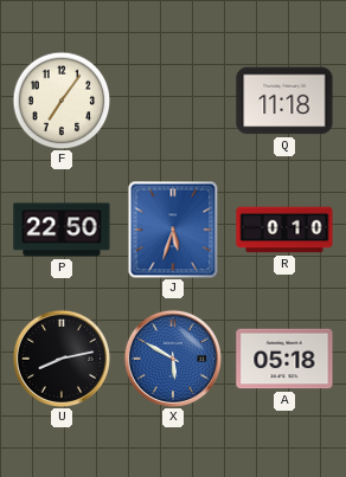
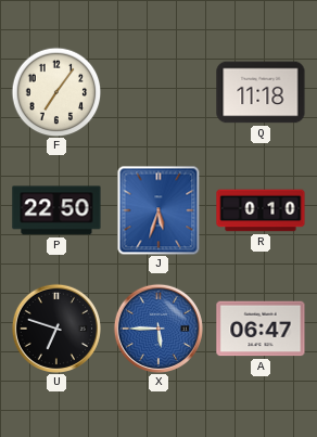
U: 8:13 -> 6:48 (55, 327)
X: 5:50 -> 5:45 (157, 327)
A: 05:18 -> 06:47 (261, 329)
